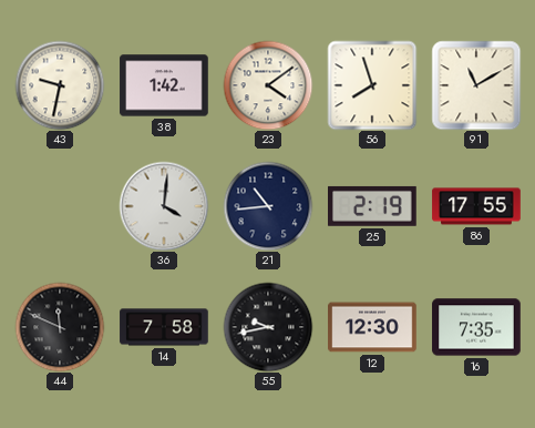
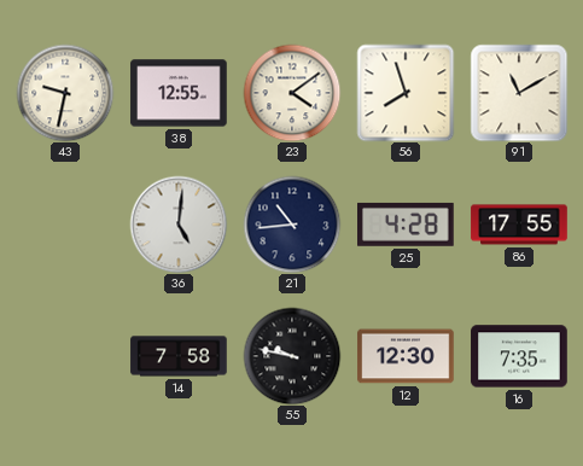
38: 1:42 -> 12:55 (179, 93)
36: 4:01 -> 5:01 (179, 225)
25: 2:19 -> 4:28 (407, 225)
44: 11:49 -> none (60, 327)
55: 9:43 -> 9:47 (292, 356)
